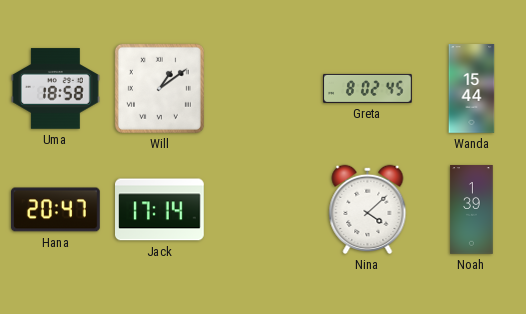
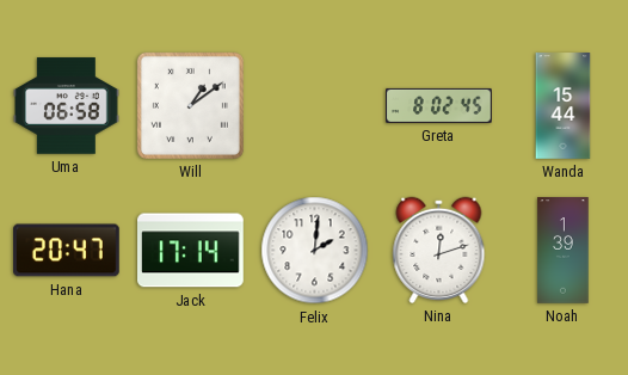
Uma: 18:58 -> 06:58 (67, 106)
Felix: none -> 2:01 (315, 251)
Nina: 4:08 -> 12:12 (439, 250)
